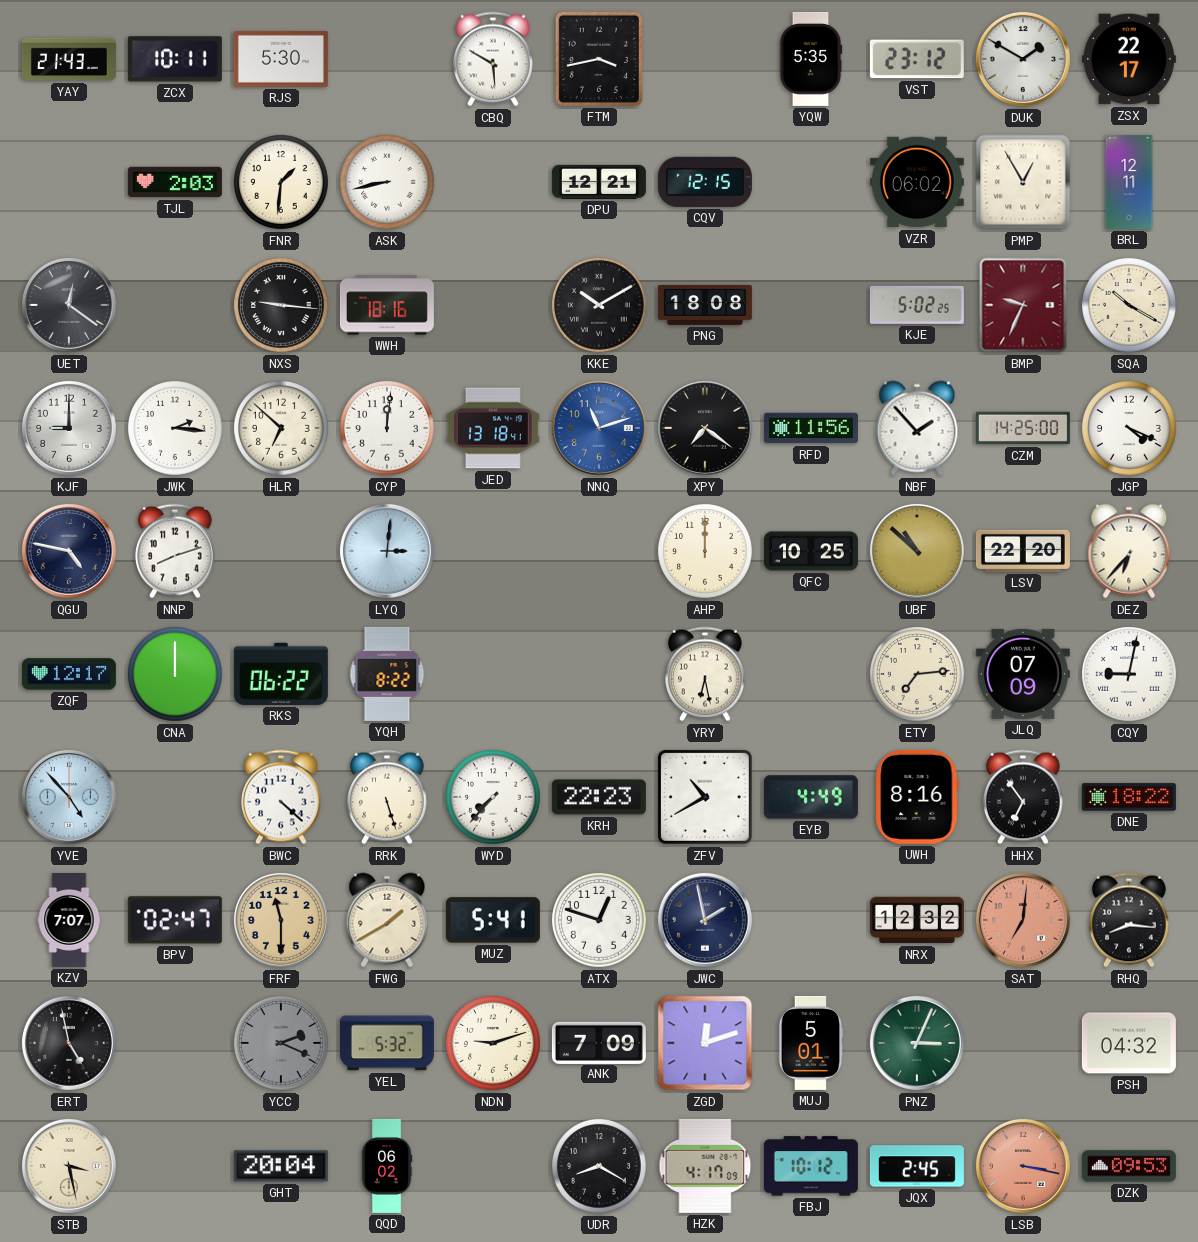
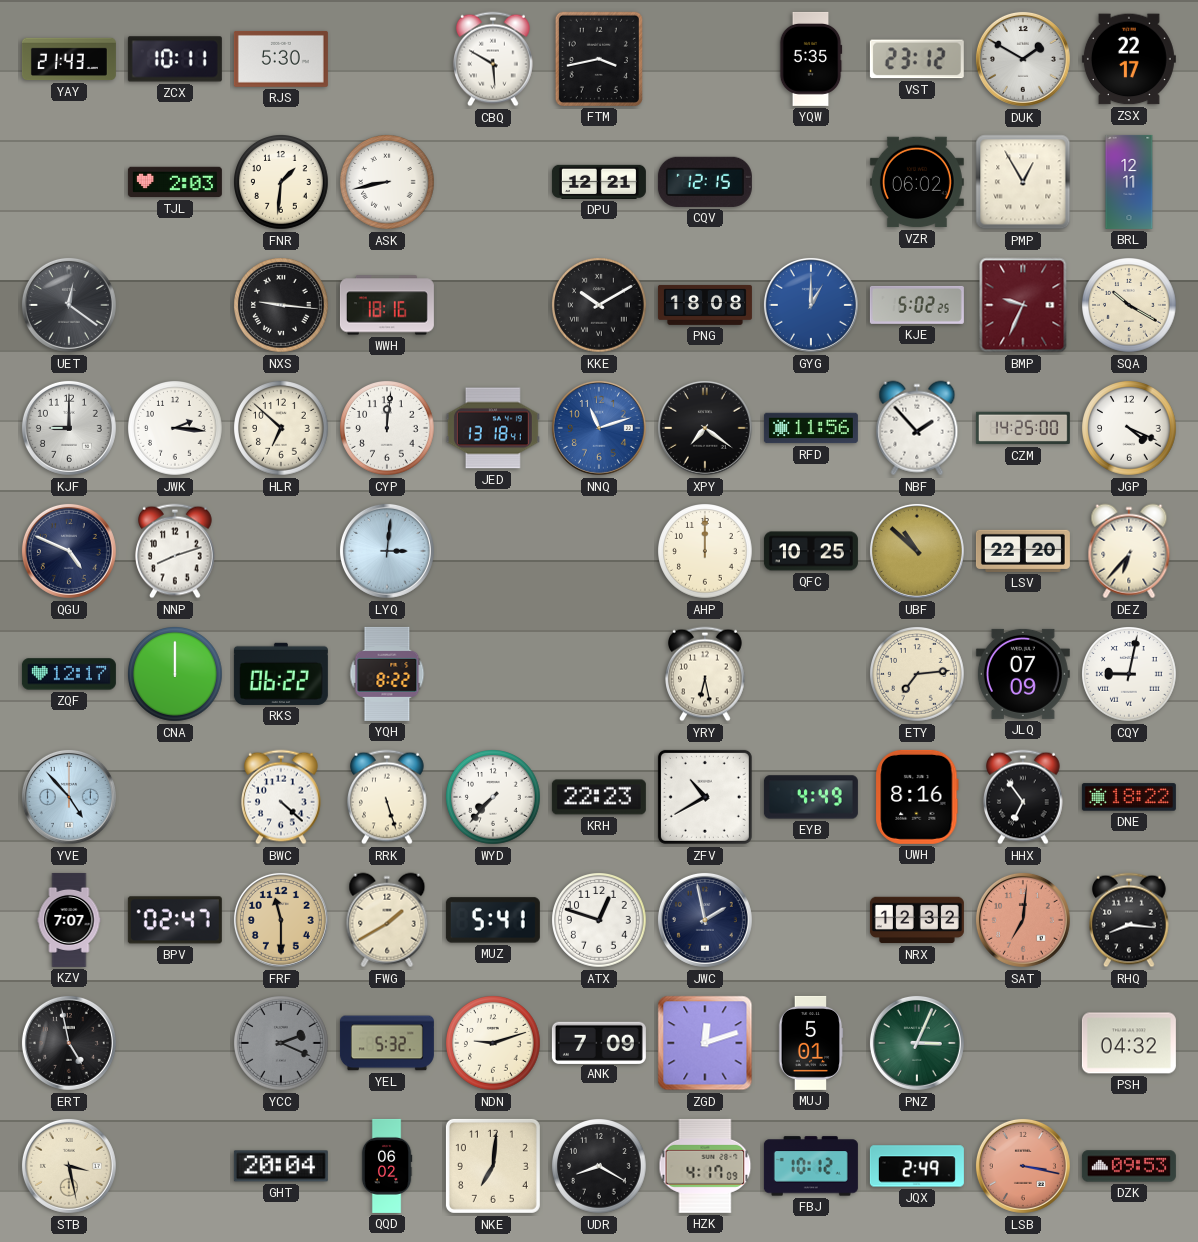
GYG: none -> 1:00 (811, 305)
QGU: 4:47 -> 4:49 (69, 551)
NKE: none -> 7:01 (493, 1166)
JQX: 2:45 -> 2:49 (917, 1166)
